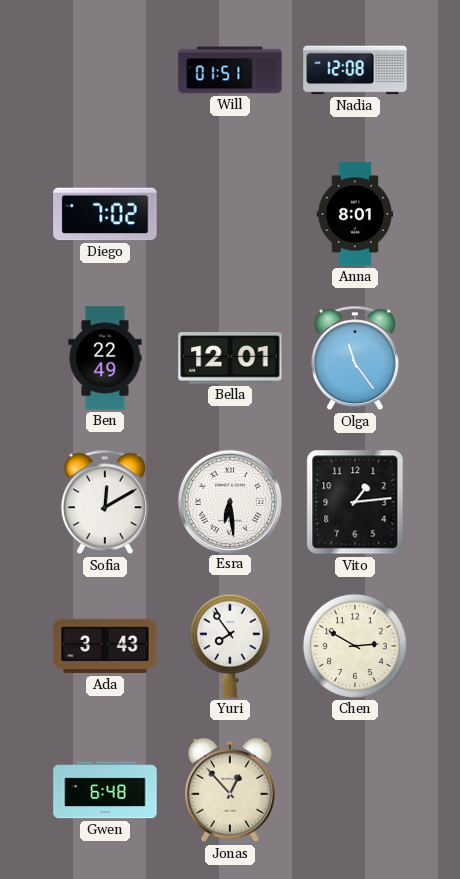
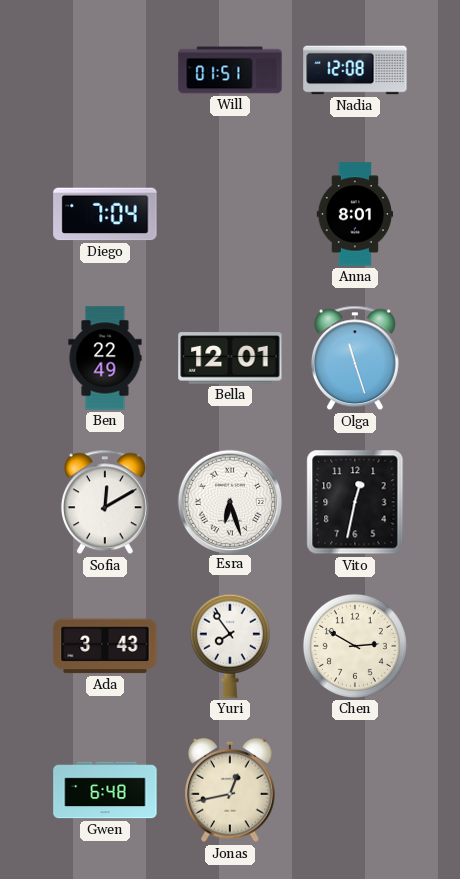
Diego: 7:02 -> 7:04 (105, 214)
Olga: 11:24 -> 11:27 (355, 358)
Esra: 6:29 -> 6:27 (229, 501)
Vito: 1:14 -> 12:32 (355, 502)
Jonas: 12:53 -> 12:43 (230, 790)
